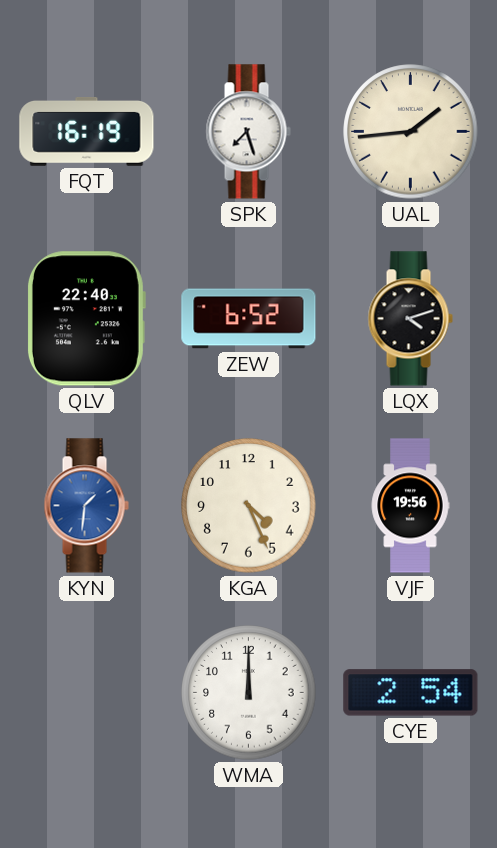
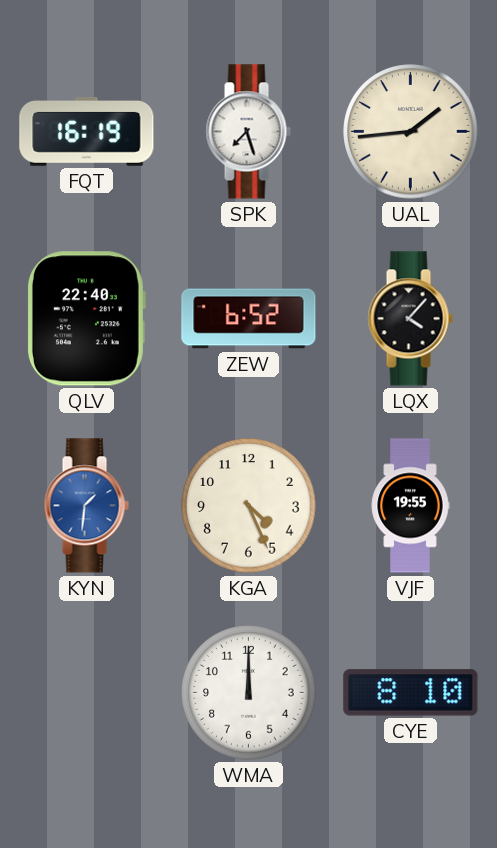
LQX: 4:12 -> 4:07 (410, 319)
VJF: 19:56 -> 19:55 (410, 506)
CYE: 2:54 -> 8:10 (411, 693)
